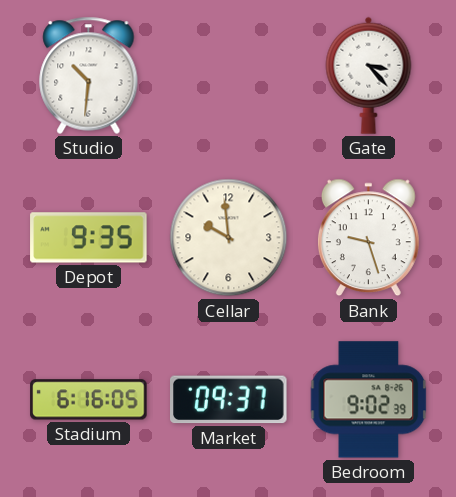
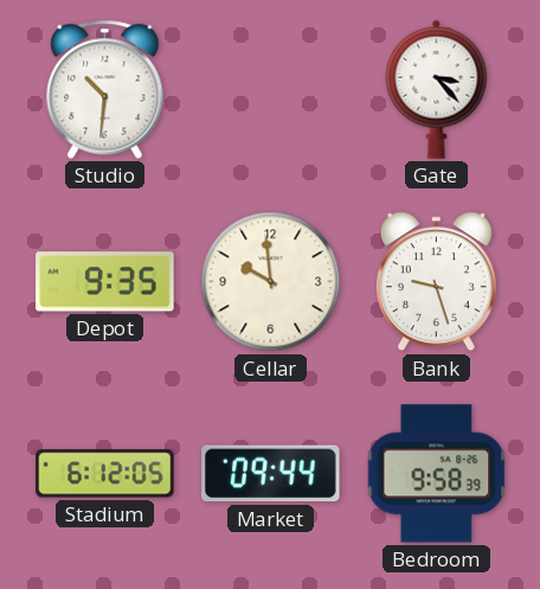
Stadium: 6:16 -> 6:12 (105, 474)
Market: 09:37 -> 09:44 (271, 474)
Bedroom: 9:02 -> 9:58 (437, 474)
